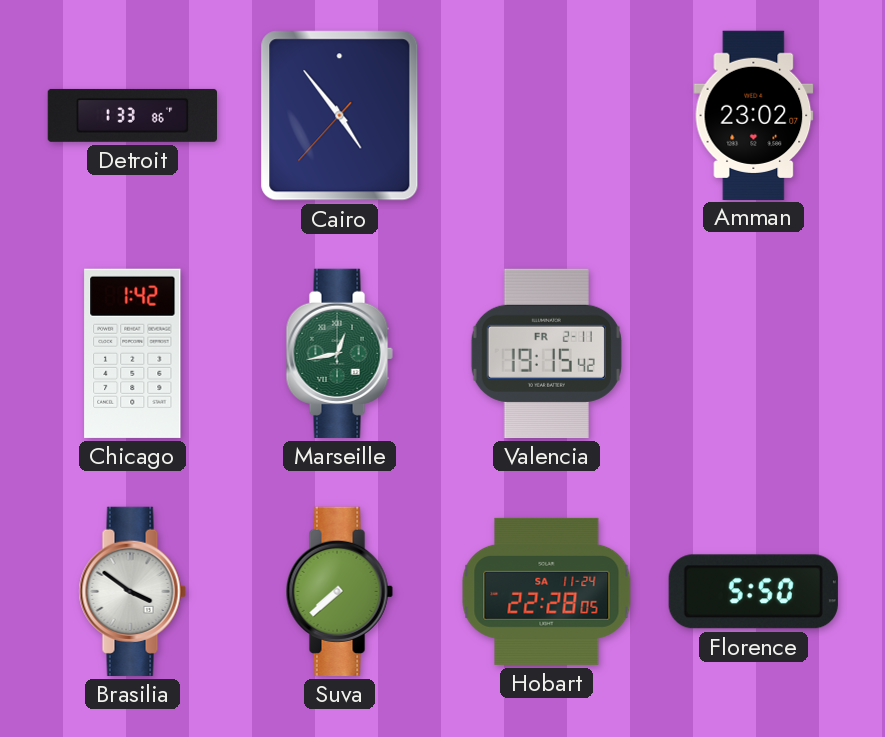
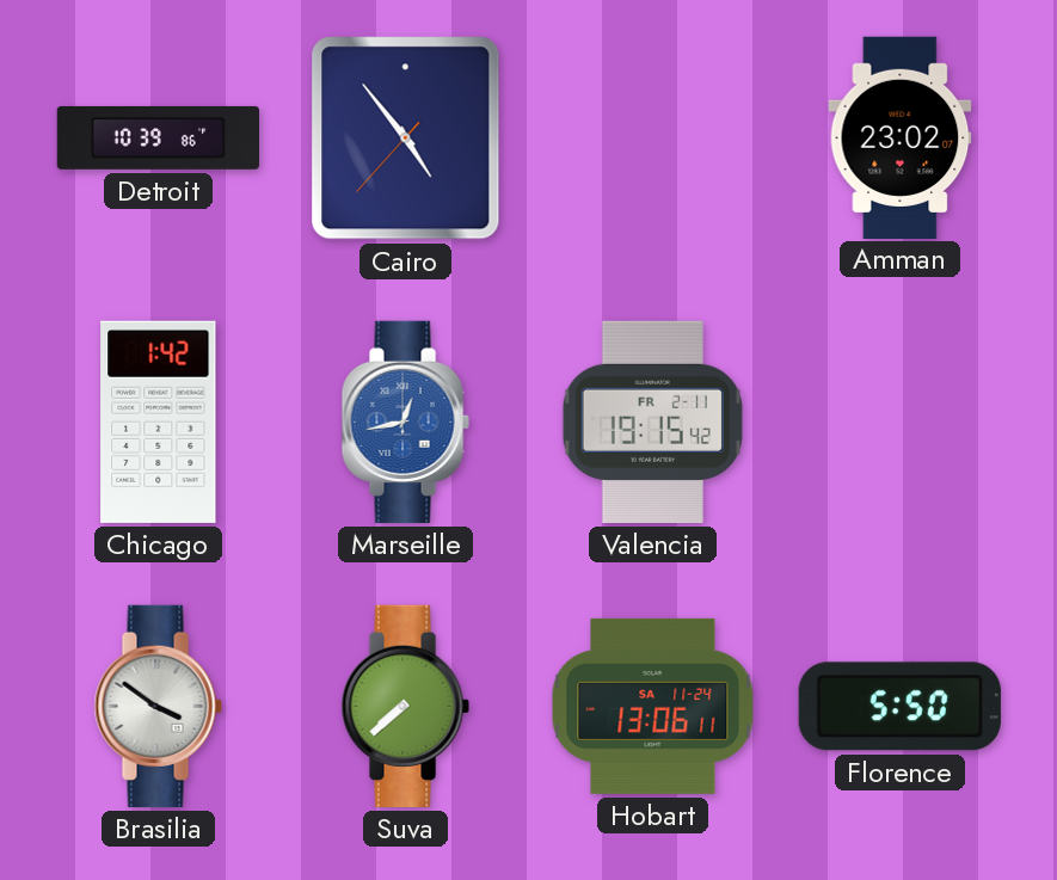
Detroit: 1:33 -> 10:39 (158, 137)
Marseille dial: green -> blue (405, 421)
Hobart: 22:28 -> 13:06 (653, 706)
